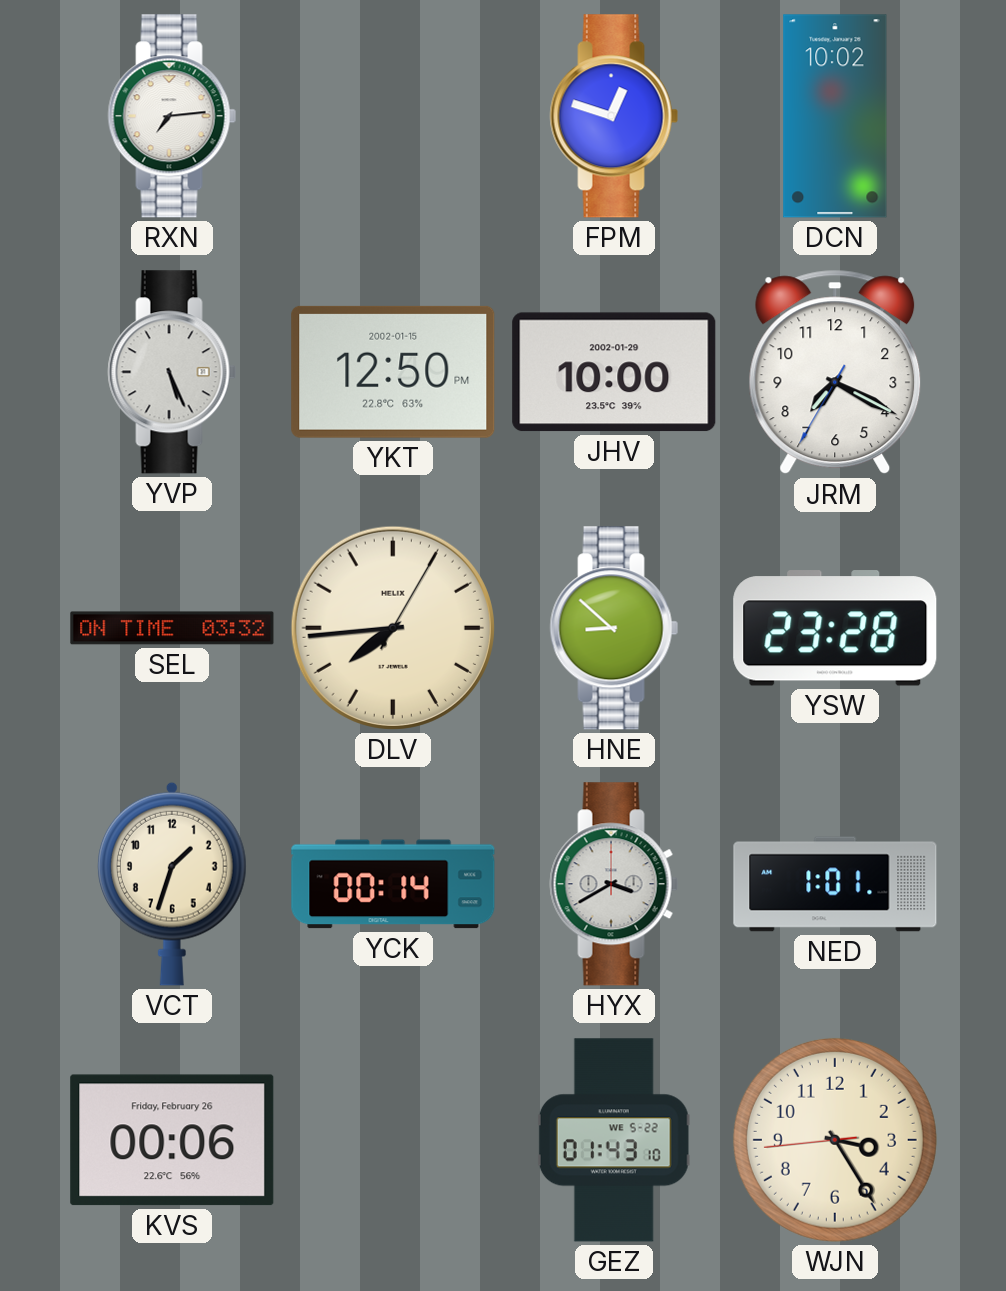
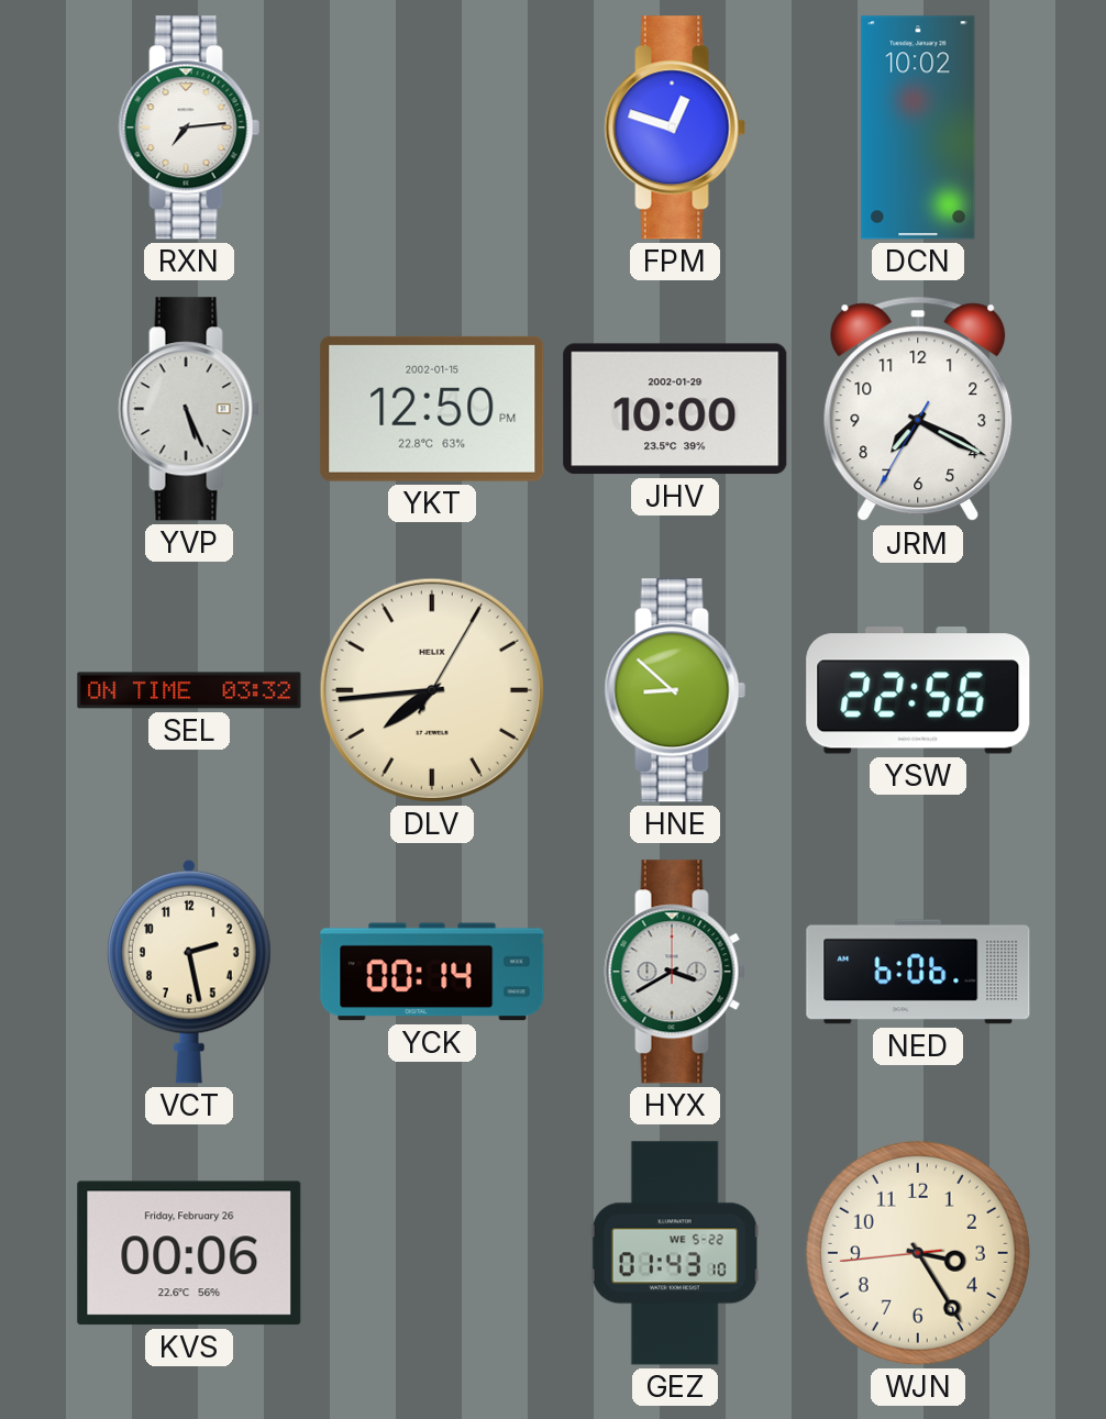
YSW: 23:28 -> 22:56 (918, 690)
VCT: 1:33 -> 2:28 (189, 972)
NED: 1:01 -> 6:06 (918, 972)
